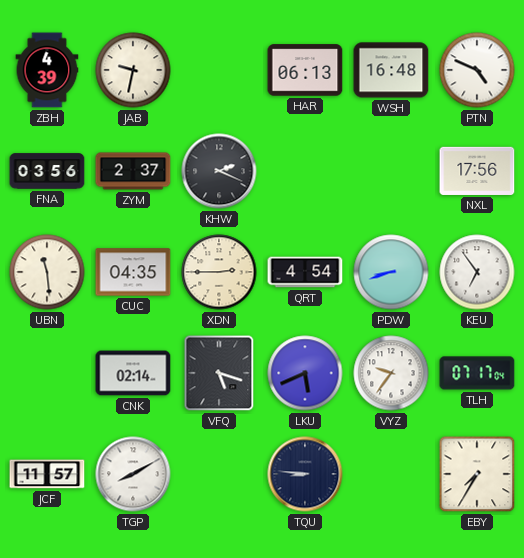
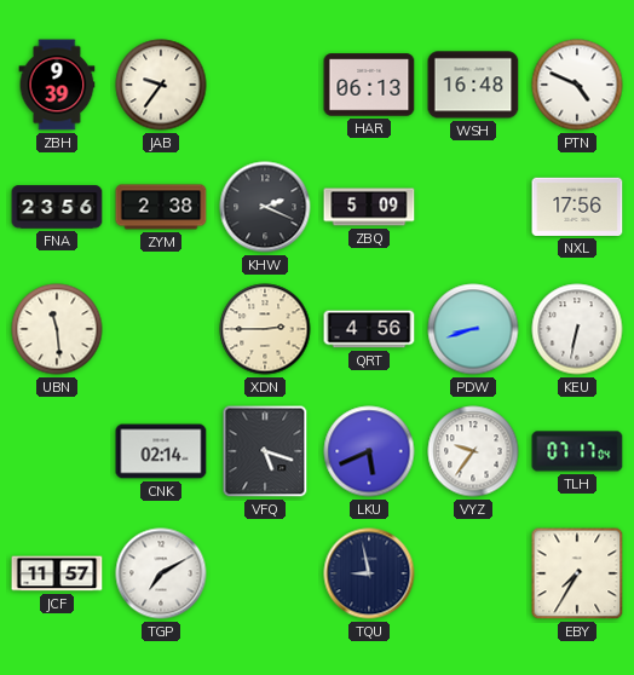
ZBH: 4:39 -> 9:39 (57, 85)
JAB: 9:32 -> 9:36 (161, 85)
FNA: 03:56 -> 23:56 (57, 207)
ZYM: 2:37 -> 2:38 (161, 207)
ZBQ: none -> 5:09 (369, 207)
CUC: 04:35 -> none (133, 272)
QRT: 4:54 -> 4:56 (369, 329)
KEU: 6:54 -> 6:32 (577, 329)
TGP: 8:10 -> 7:10 (161, 573)
TQU: 8:46 -> 8:58 (369, 573)
